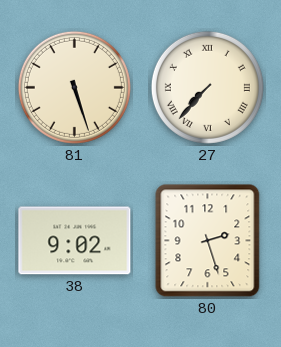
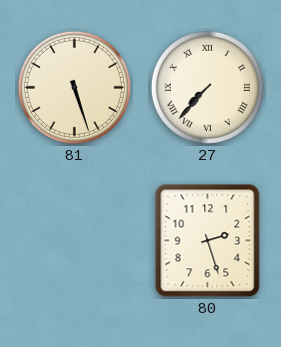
38: 9:02 -> none (75, 241)
